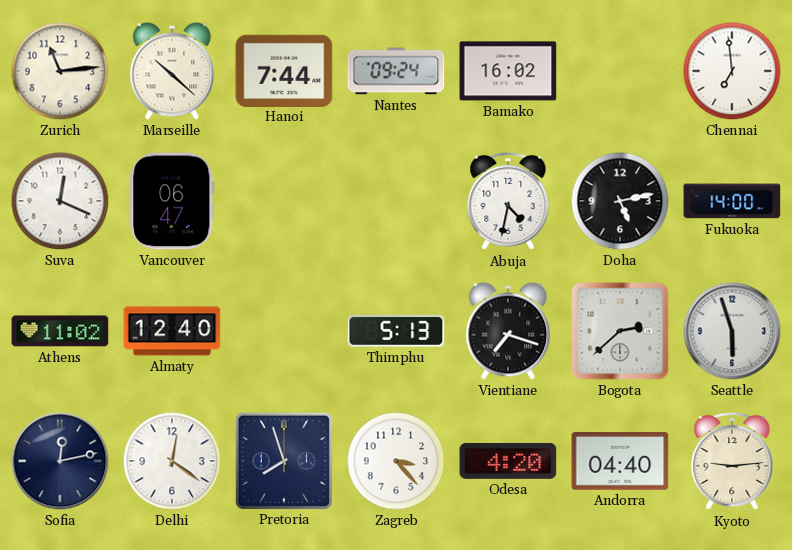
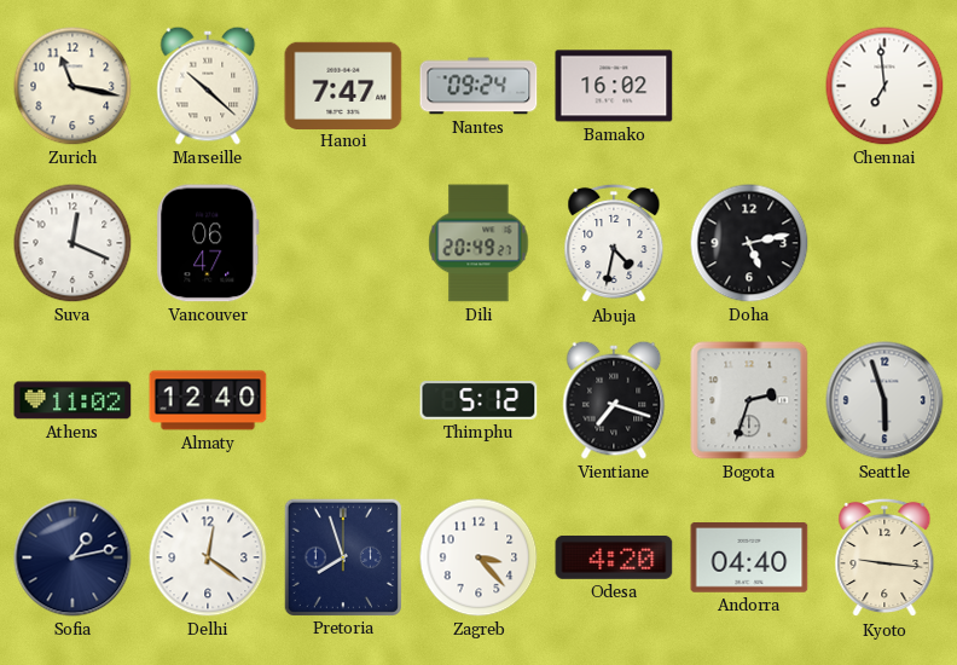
Zurich: 11:14 -> 11:17 (72, 86)
Hanoi: 7:44 -> 7:47 (343, 85)
Dili: none -> 20:49 (478, 243)
Fukuoka: 14:00 -> none (732, 201)
Thimphu: 5:13 -> 5:12 (478, 401)
Bogota: 2:38 -> 2:33 (749, 400)
Sofia: 12:13 -> 1:13 (72, 557)
Kyoto: 9:14 -> 9:16 (884, 557)
